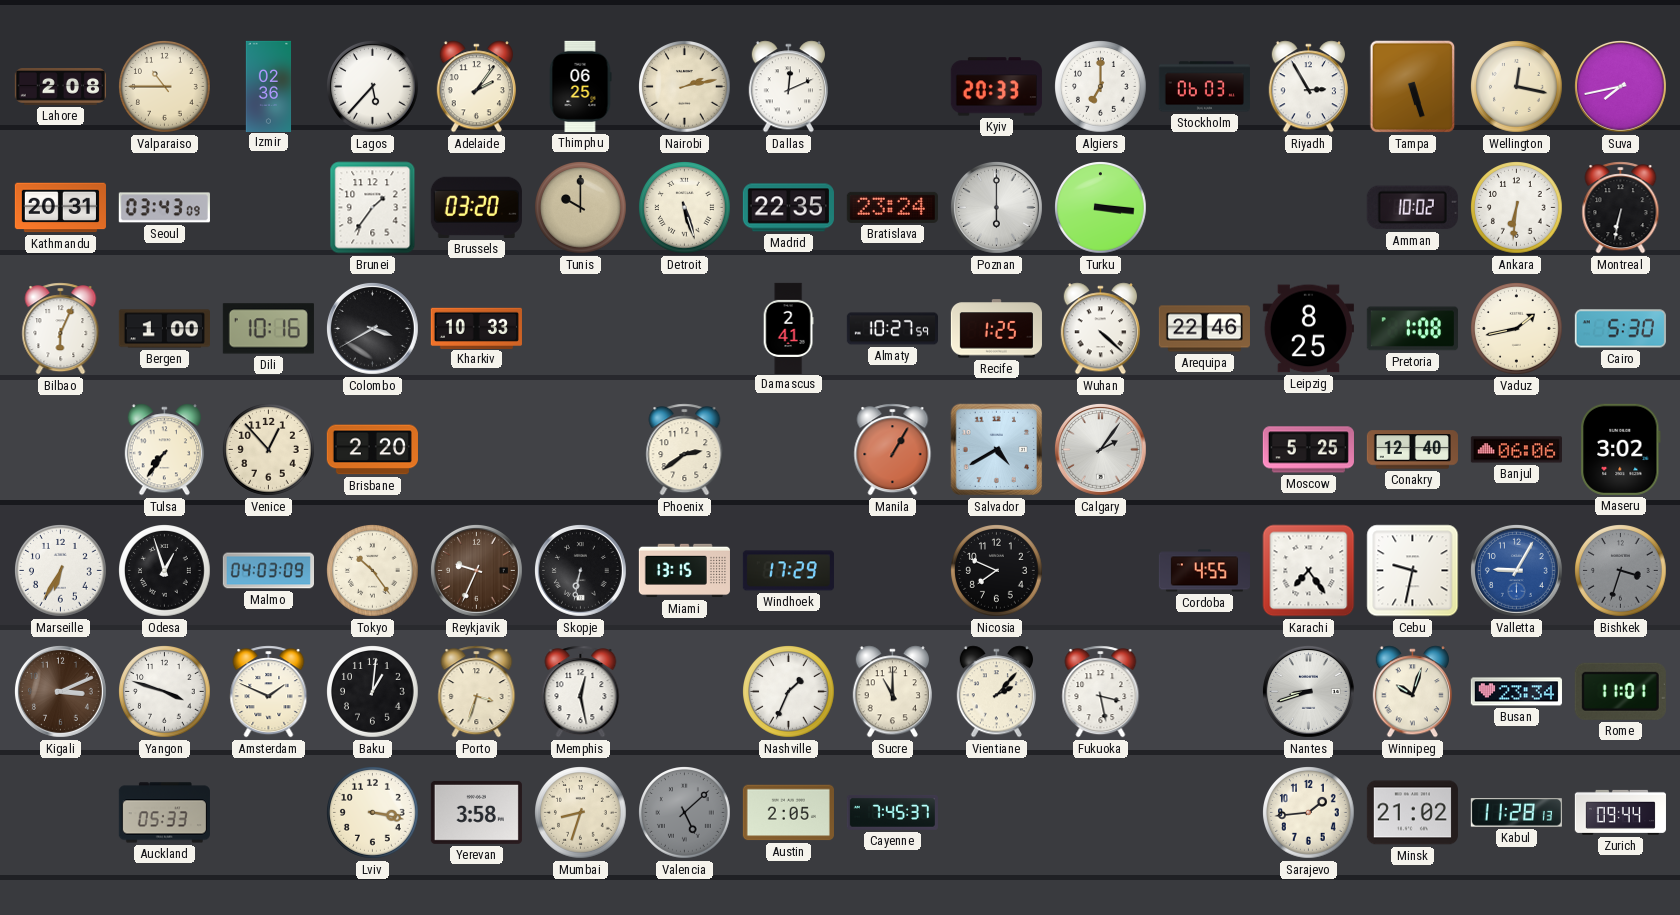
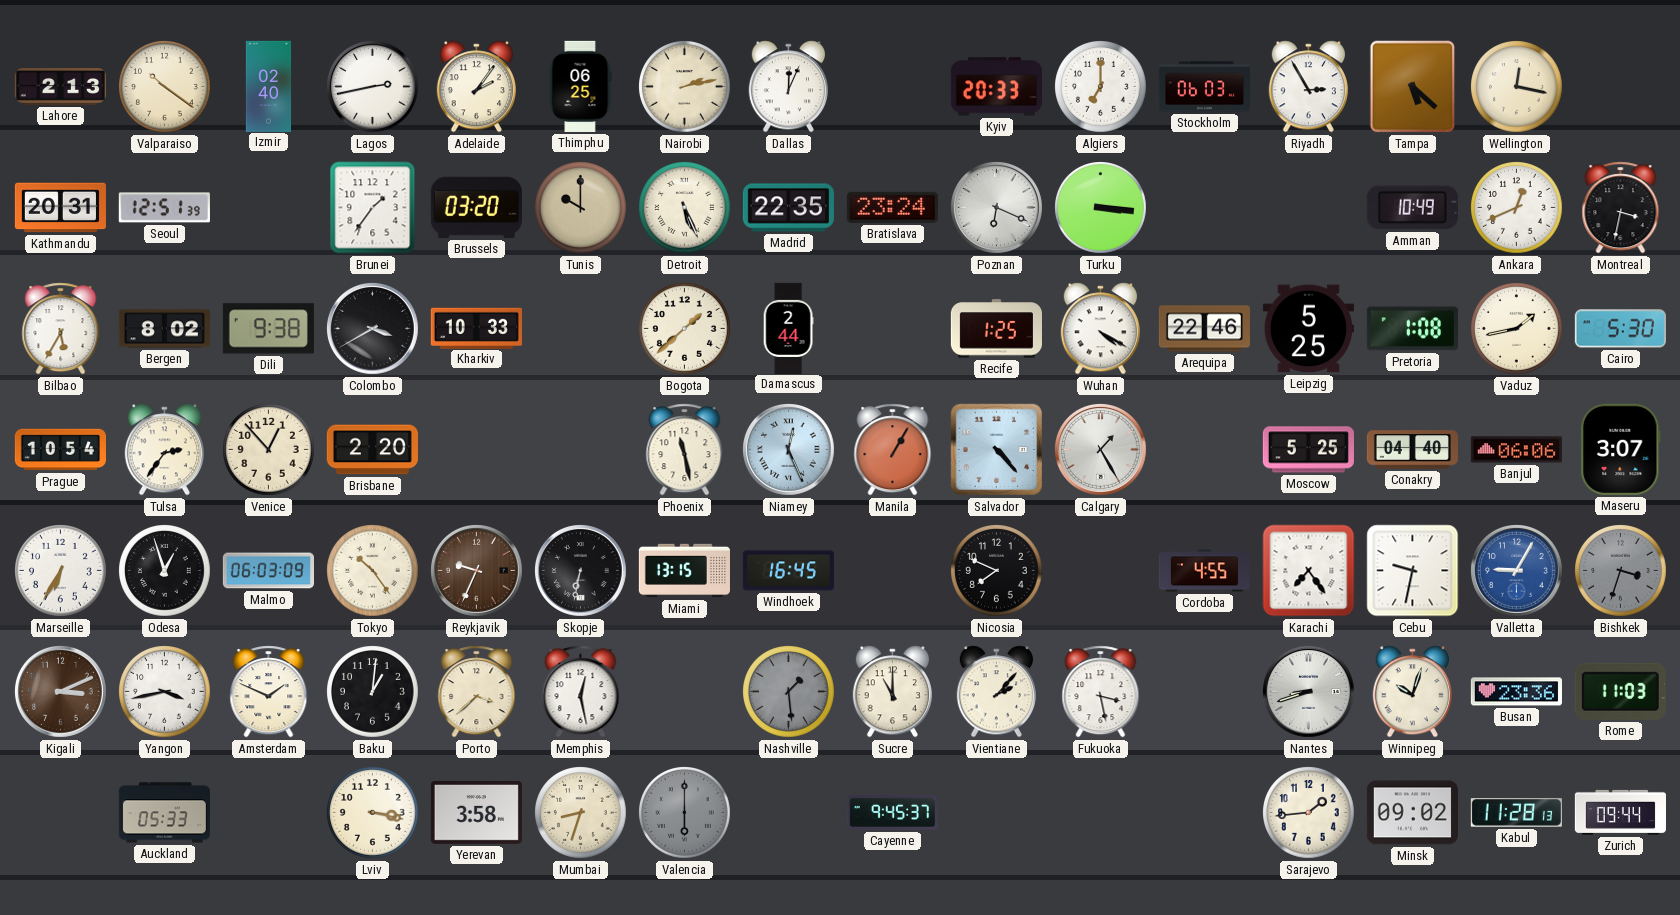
Lahore: 2:08 -> 2:13 (60, 87)
Valparaiso: 10:45 -> 10:21 (165, 87)
Izmir: 02:36 -> 02:40 (269, 86)
Lagos: 5:37 -> 2:43 (372, 86)
Dallas: 12:11 -> 12:04 (788, 87)
Tampa: 5:27 -> 5:22 (1413, 87)
Suva: 7:43 -> none (1620, 86)
Seoul: 03:43 -> 12:51 (164, 208)
Detroit: 5:27 -> 5:26 (685, 208)
Poznan: 6:00 -> 6:19 (996, 207)
Amman: 10:02 -> 10:49 (1412, 208)
Ankara: 6:31 -> 12:41 (1517, 208)
Montreal: 6:32 -> 3:32 (1621, 208)
Bilbao: 6:04 -> 5:35 (61, 329)
Bergen: 1:00 -> 8:02 (164, 329)
Dili: 10:16 -> 9:38 (268, 329)
Bogota: none -> 1:38 (685, 329)
Damascus: 2:41 -> 2:44 (788, 328)
Almaty: 10:27 -> none (892, 329)
Wuhan: 4:22 -> 4:20 (1100, 329)
Leipzig: 8:25 -> 5:25 (1308, 329)
Prague: none -> 10:54 (60, 450)
Tulsa: 7:36 -> 2:36 (164, 450)
Phoenix: 2:39 -> 11:28 (685, 450)
Niamey: none -> 12:26 (788, 449)
Salvador: 4:40 -> 4:23 (997, 450)
Calgary: 2:06 -> 1:25 (1100, 449)
Conakry: 12:40 -> 04:40 (1412, 450)
Maseru: 3:02 -> 3:07 (1621, 449)
Malmo: 04:03 -> 06:03 (268, 571)
Windhoek: 17:29 -> 16:45 (788, 571)
Yangon: 3:48 -> 3:43 (165, 692)
Porto: 3:33 -> 3:38 (477, 692)
Nashville: 1:34 -> 1:29 (789, 692)
Nashville dial: white -> grey (789, 692)
Busan: 23:34 -> 23:36 (1516, 692)
Rome: 11:01 -> 11:03 (1620, 691)
Valencia: 5:08 -> 6:00 (685, 813)
Austin: 2:05 -> none (788, 813)
Cayenne: 7:45 -> 9:45 (892, 812)
Minsk: 21:02 -> 09:02 (1412, 813)
